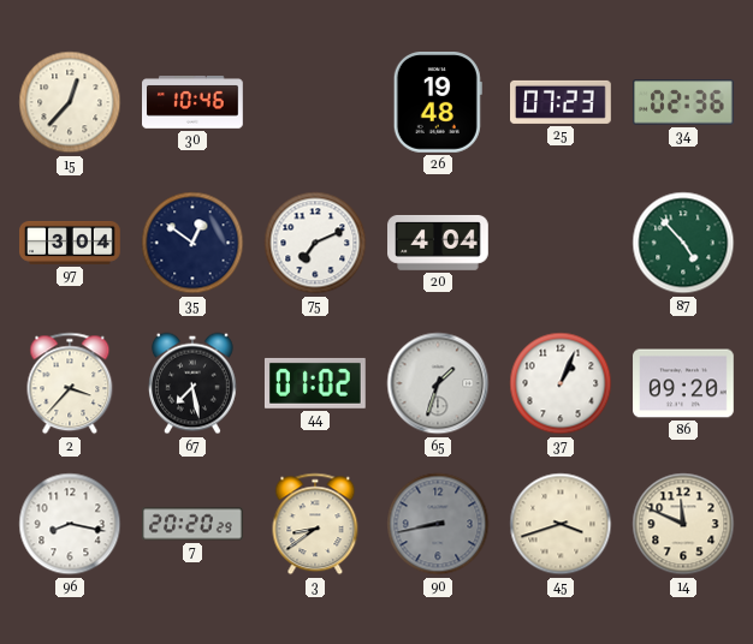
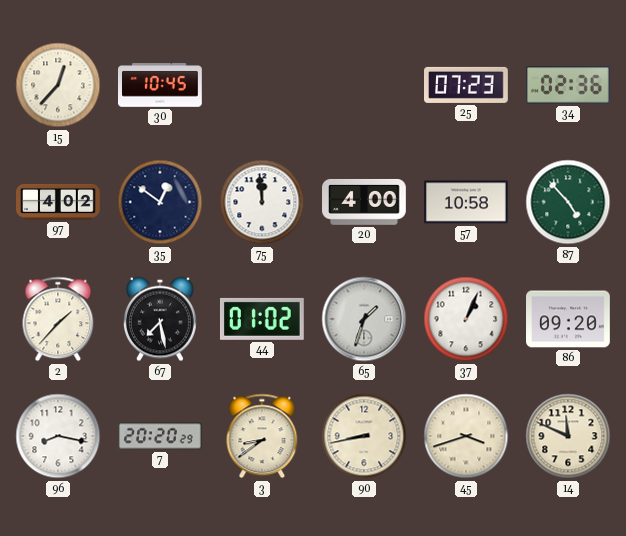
30: 10:46 -> 10:45 (161, 86)
26: 19:48 -> none (438, 103)
97: 3:04 -> 4:02 (58, 202)
75: 7:11 -> 11:59 (262, 202)
20: 4:04 -> 4:00 (365, 202)
57: none -> 10:58 (467, 202)
2: 3:37 -> 1:37 (58, 319)
90 dial: grey -> cream (364, 436)
